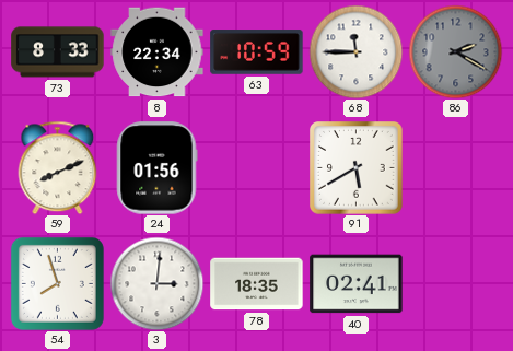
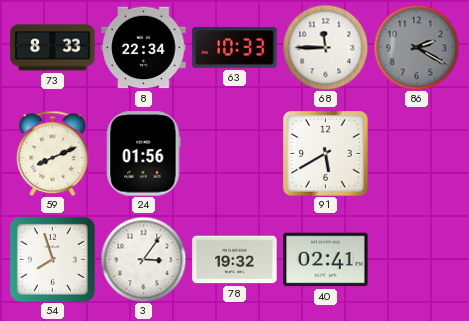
63: 10:59 -> 10:33 (235, 48)
3: 3:01 -> 3:06 (143, 259)
78: 18:35 -> 19:32 (235, 260)
